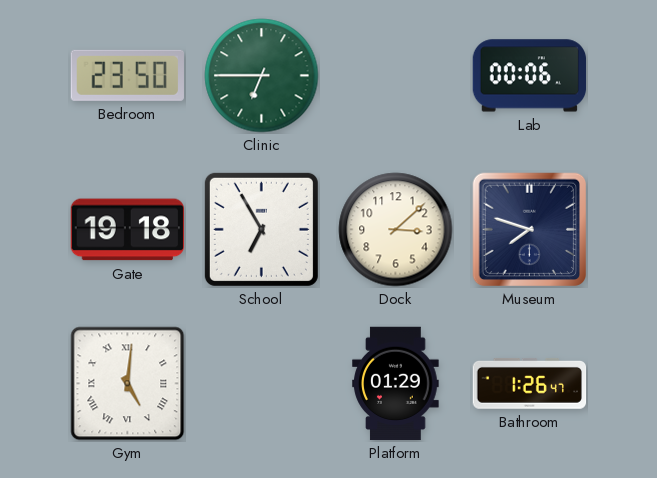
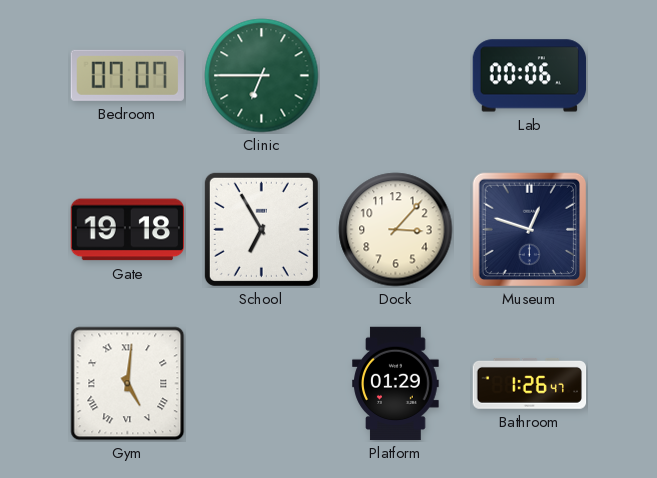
Bedroom: 23:50 -> 07:07 (127, 75)
Dock: 3:08 -> 3:07 (396, 230)
Museum: 7:48 -> 12:48 (530, 230)
